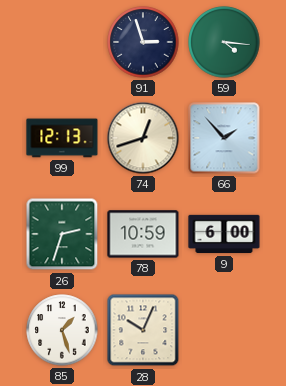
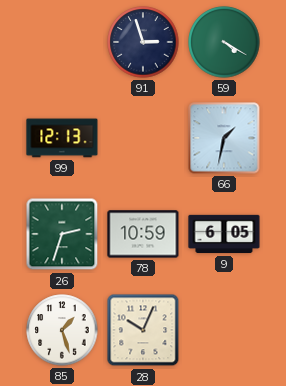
59: 4:16 -> 4:20 (224, 42)
74: 12:42 -> none (143, 138)
66: 1:53 -> 1:32 (224, 138)
9: 6:00 -> 6:05 (224, 234)
